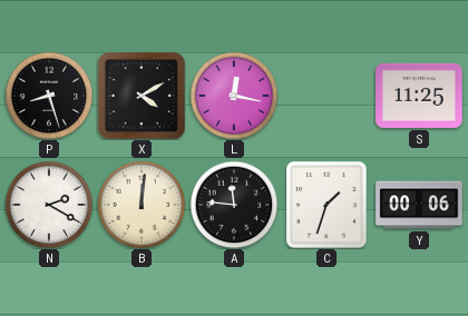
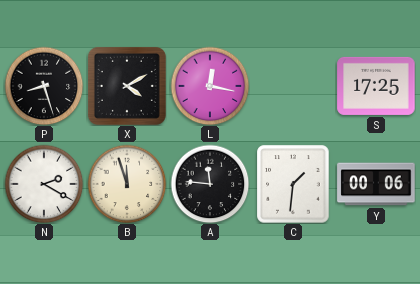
S: 11:25 -> 17:25 (376, 86)
B: 12:01 -> 11:57 (127, 184)
C: 1:33 -> 1:31 (293, 184)
